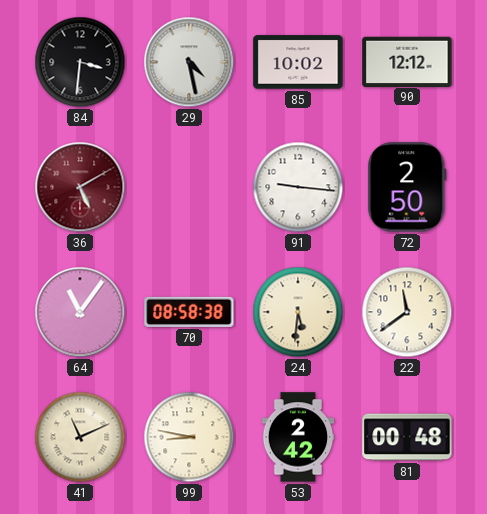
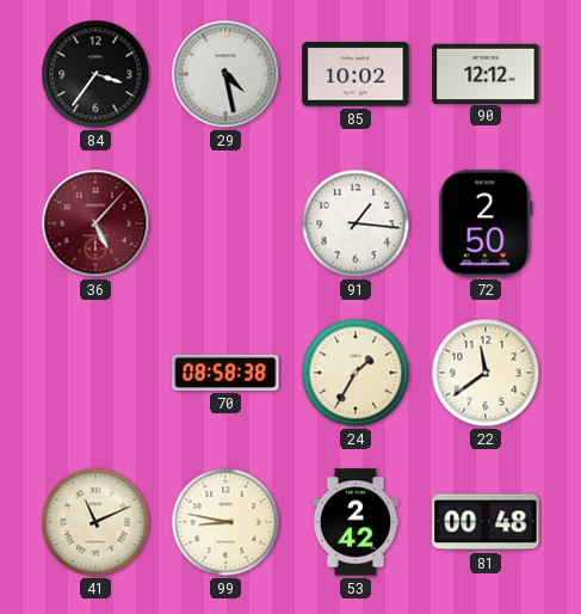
84: 3:31 -> 3:36 (95, 74)
36: 5:10 -> 5:07 (95, 223)
91: 9:16 -> 1:16 (356, 223)
64: 11:06 -> none (80, 312)
24: 5:31 -> 1:35 (356, 373)
